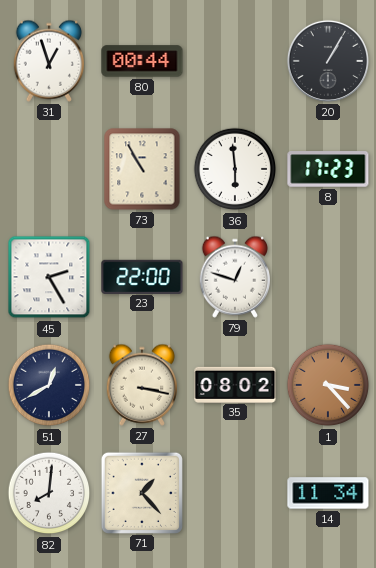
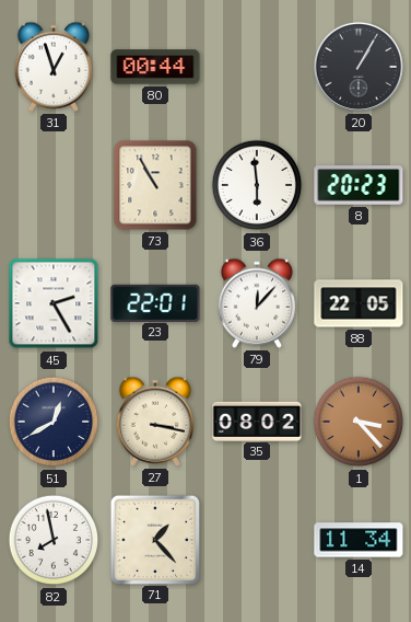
8: 17:23 -> 20:23 (359, 185)
23: 22:00 -> 22:01 (155, 302)
79: 12:48 -> 12:07 (256, 303)
88: none -> 22:05 (359, 303)
82: 8:01 -> 7:58 (54, 540)
